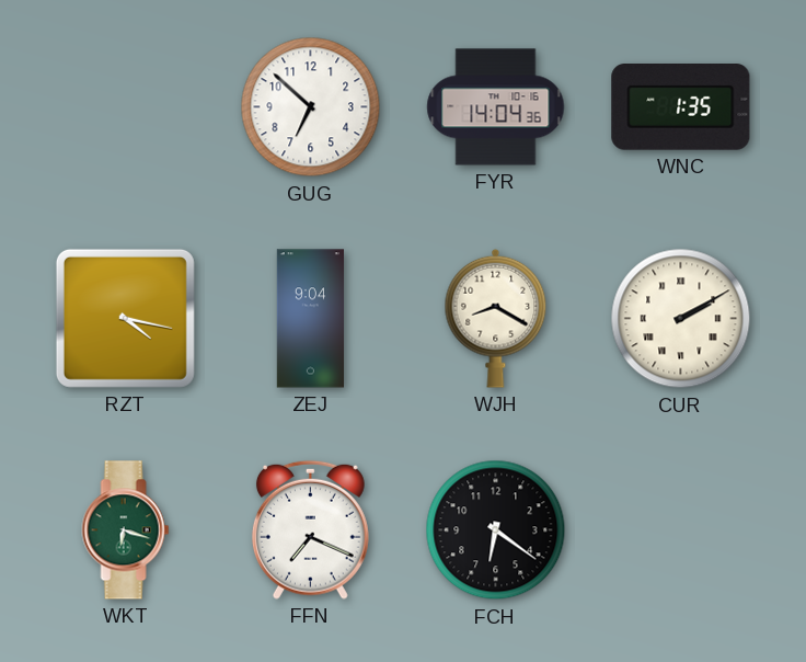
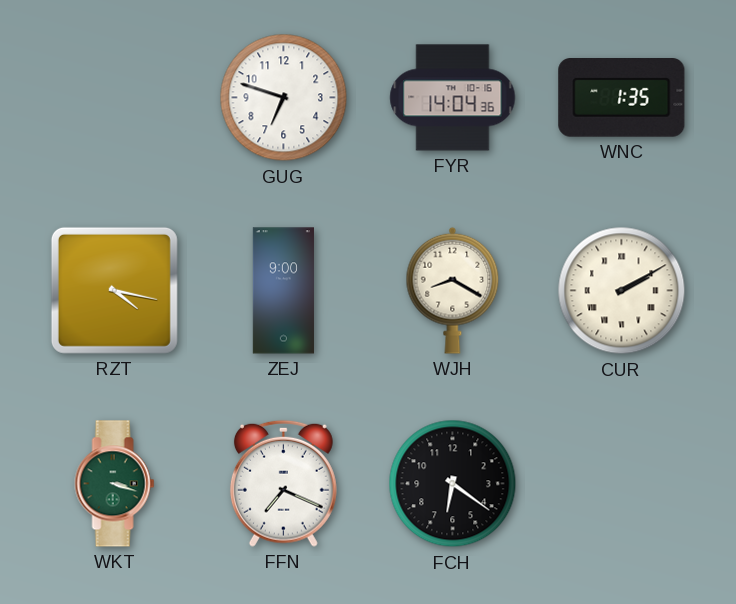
GUG: 6:52 -> 6:48 (284, 98)
ZEJ: 9:04 -> 9:00 (283, 291)
WKT: 6:18 -> 3:18 (115, 484)
